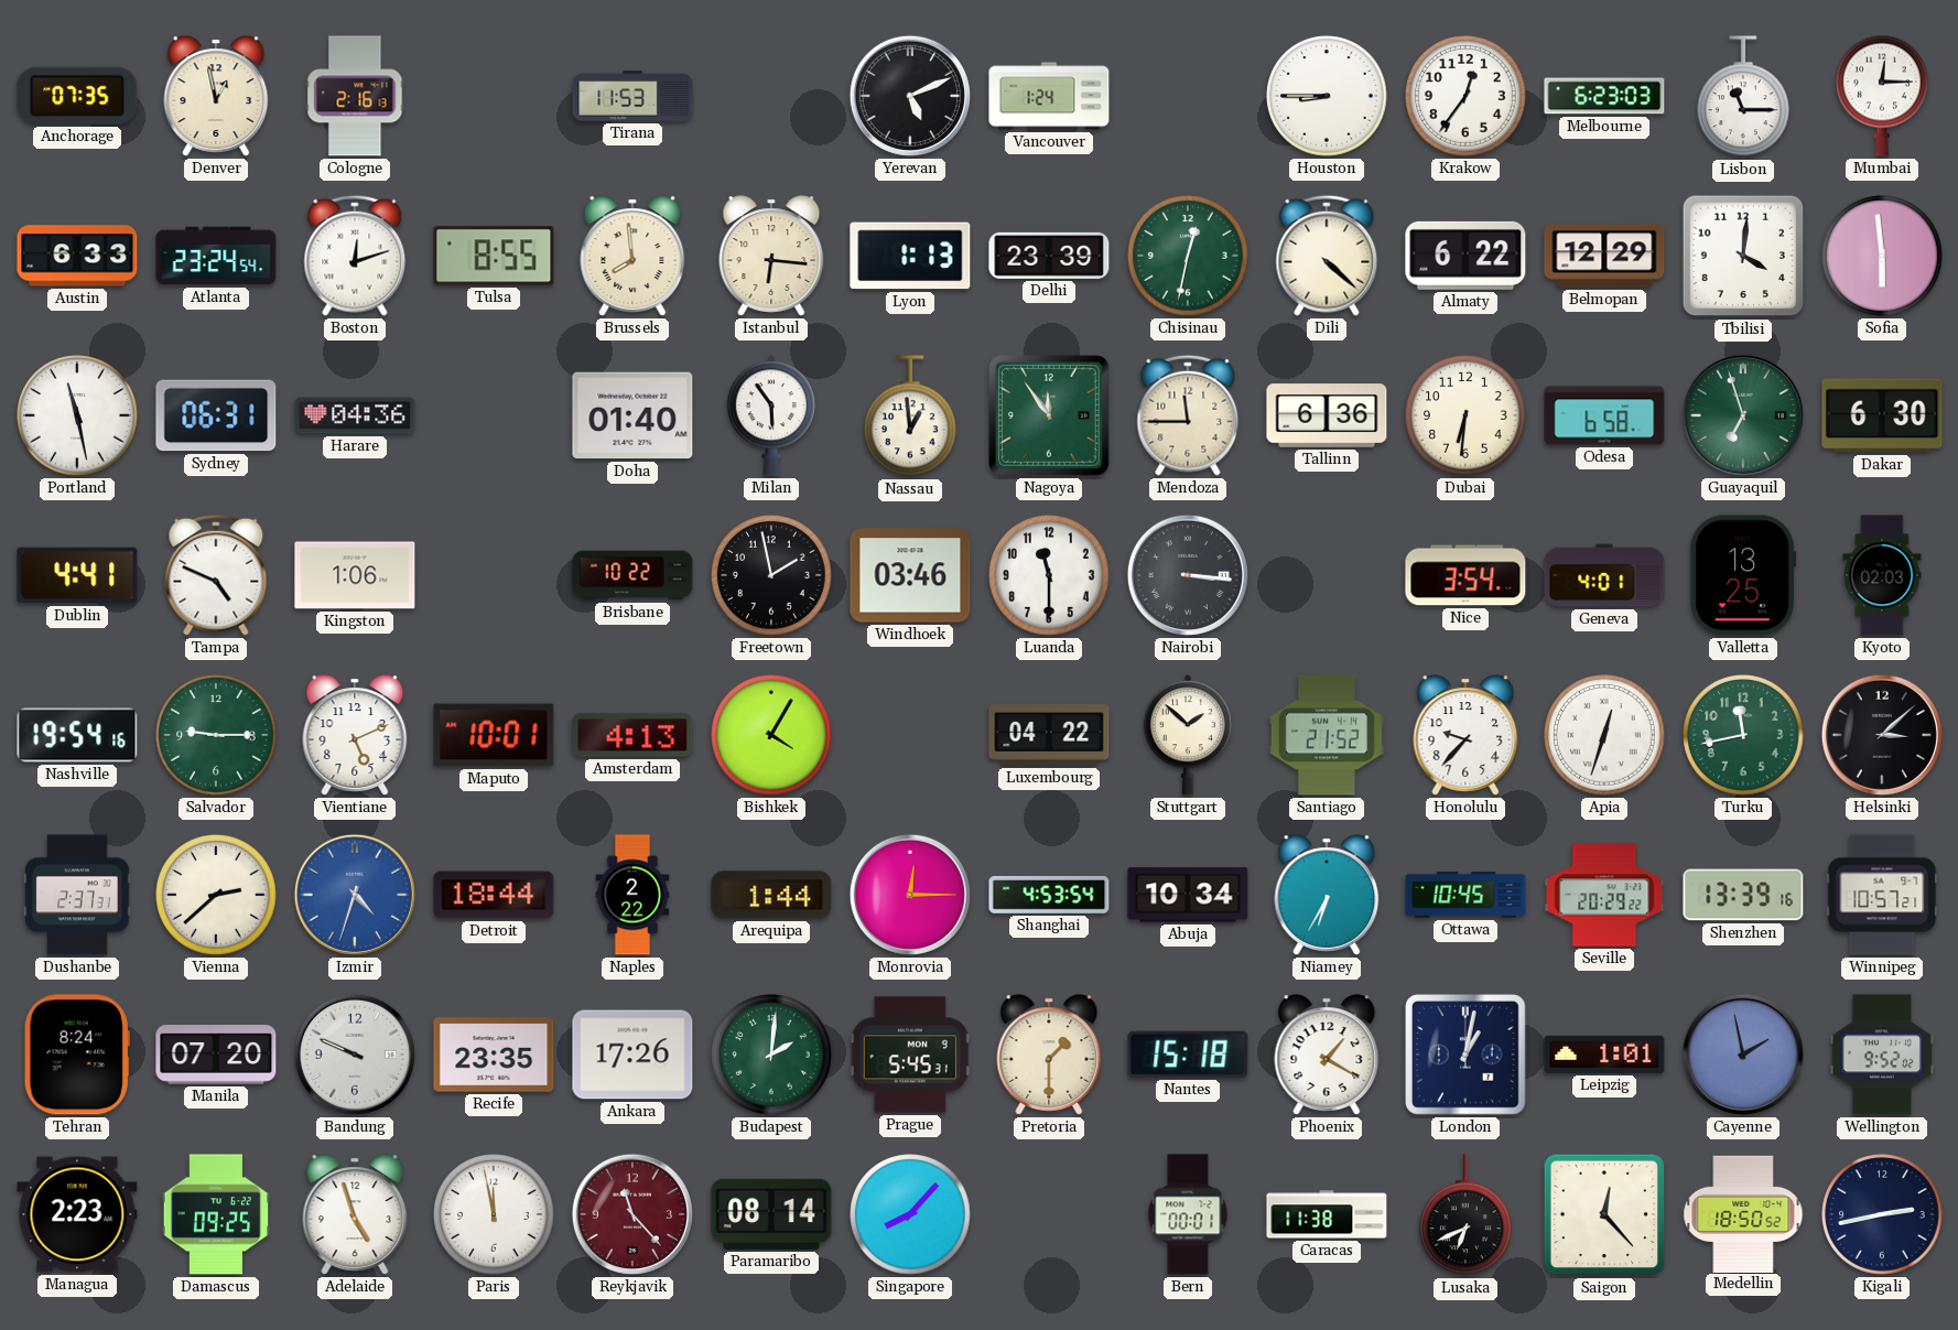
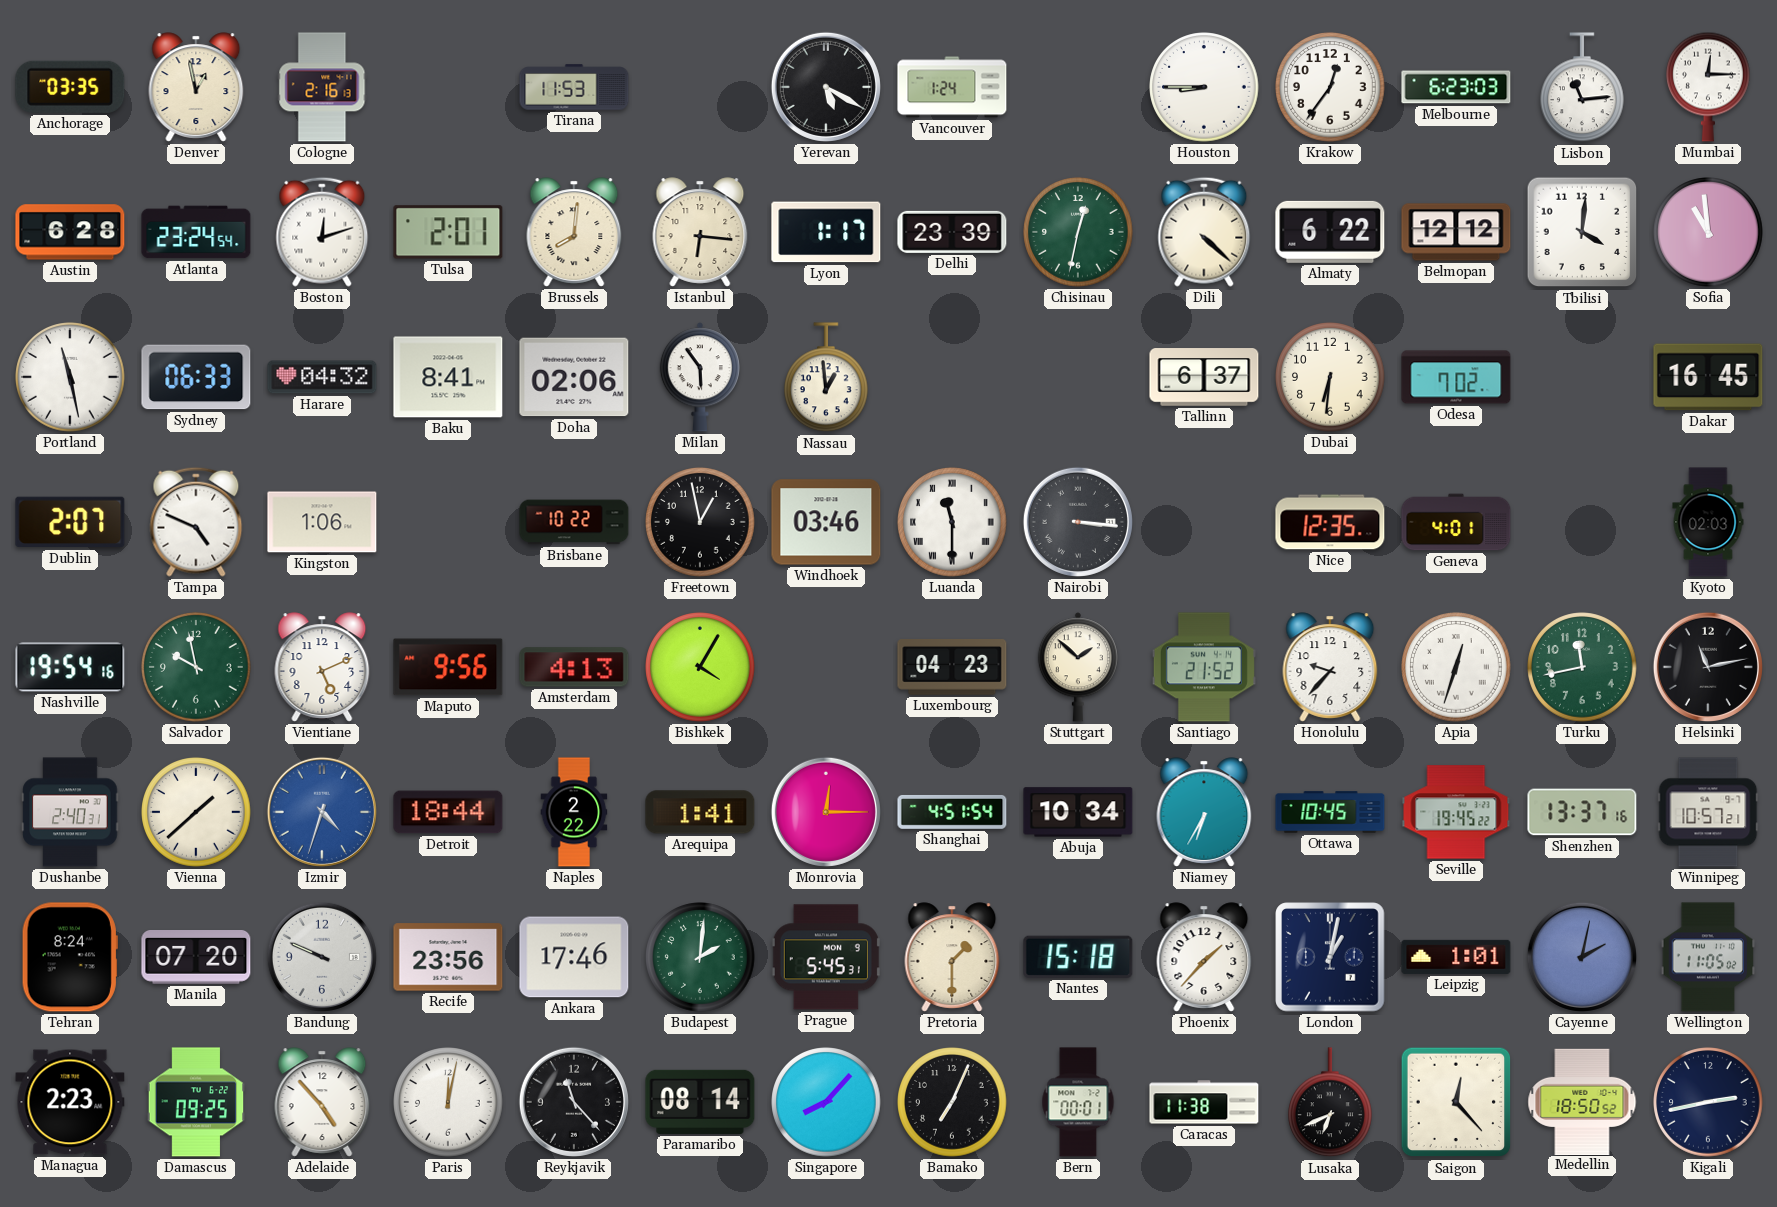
Anchorage: 07:35 -> 03:35 (70, 87)
Yerevan: 5:11 -> 5:20 (826, 87)
Lisbon: 11:15 -> 11:14 (1583, 88)
Austin: 6:33 -> 6:28 (70, 232)
Tulsa: 8:55 -> 2:01 (448, 232)
Brussels: 7:59 -> 8:01 (574, 232)
Lyon: 1:13 -> 1:17 (826, 232)
Belmopan: 12:29 -> 12:12 (1456, 232)
Sofia: 5:59 -> 10:59 (1708, 232)
Sydney: 06:31 -> 06:33 (196, 377)
Harare: 04:36 -> 04:32 (322, 377)
Baku: none -> 8:41 (448, 377)
Doha: 01:40 -> 02:06 (574, 377)
Nagoya: 11:54 -> none (1049, 415)
Mendoza: 11:45 -> none (1188, 415)
Tallinn: 6:36 -> 6:37 (1204, 377)
Odesa: 6:58 -> 7:02 (1456, 377)
Guayaquil: 6:57 -> none (1743, 415)
Dakar: 6:30 -> 16:45 (1708, 377)
Dublin: 4:41 -> 2:07 (70, 522)
Freetown: 1:58 -> 12:58 (700, 522)
Luanda numerals: Arabic -> Roman (952, 522)
Nice: 3:54 -> 12:35 (1330, 522)
Valletta: 13:25 -> none (1743, 575)
Salvador: 9:15 -> 9:58 (196, 667)
Maputo: 10:01 -> 9:56 (448, 667)
Luxembourg: 04:22 -> 04:23 (952, 668)
Helsinki: 3:08 -> 11:13 (1708, 667)
Dushanbe: 2:37 -> 2:40 (70, 812)
Vienna: 2:38 -> 1:38 (196, 812)
Arequipa: 1:44 -> 1:41 (700, 812)
Shanghai: 4:53 -> 4:51 (952, 812)
Seville: 20:29 -> 19:45 (1456, 812)
Shenzhen: 13:39 -> 13:37 (1582, 812)
Recife: 23:35 -> 23:56 (448, 957)
Ankara: 17:26 -> 17:46 (574, 957)
Phoenix: 1:20 -> 1:37 (1204, 957)
Cayenne: 1:58 -> 2:02 (1582, 957)
Wellington: 9:52 -> 11:05 (1708, 957)
Adelaide: 4:57 -> 4:53 (322, 1102)
Paris: 11:58 -> 12:02 (448, 1102)
Reykjavik dial: burgundy -> black (574, 1102)
Bamako: none -> 7:04 (952, 1102)
